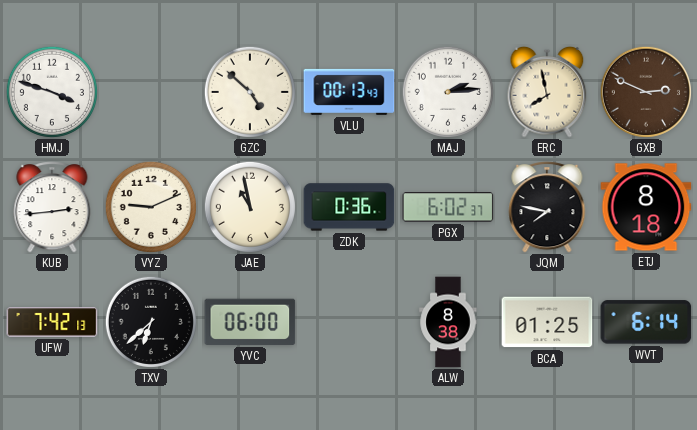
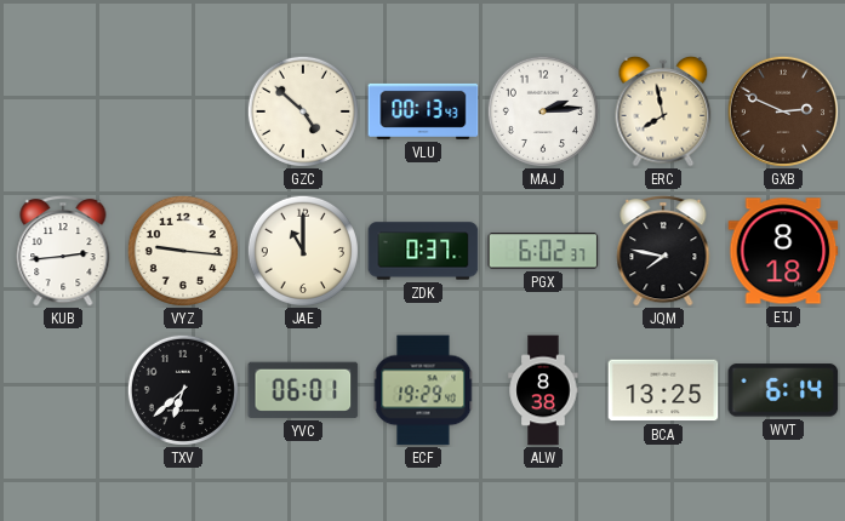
HMJ: 3:48 -> none (52, 92)
VYZ: 9:11 -> 9:16 (183, 251)
JAE: 10:58 -> 11:00 (303, 251)
ZDK: 0:36 -> 0:37 (423, 251)
UFW: 7:42 -> none (52, 322)
YVC: 06:00 -> 06:01 (303, 390)
ECF: none -> 19:29 (423, 390)
BCA: 01:25 -> 13:25 (663, 390)
